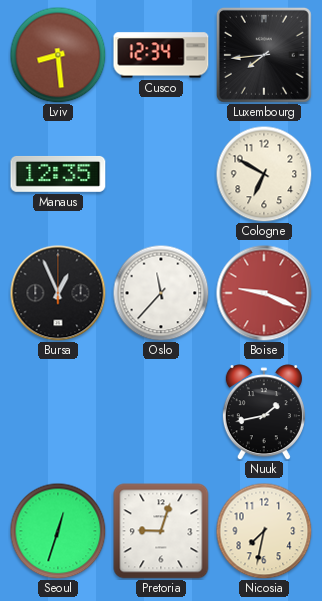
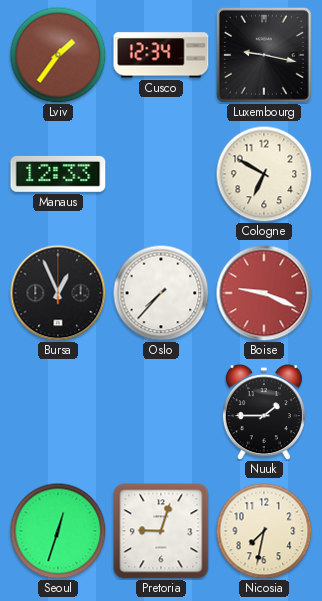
Lviv: 8:29 -> 1:36 (58, 55)
Luxembourg: 7:44 -> 9:17 (264, 55)
Manaus: 12:35 -> 12:33 (58, 174)
Oslo: 11:37 -> 7:37 (161, 293)
Nuuk: 1:43 -> 1:45 (264, 412)
